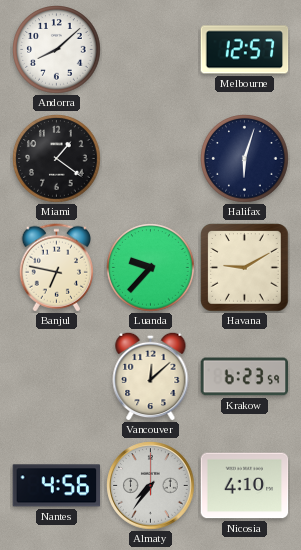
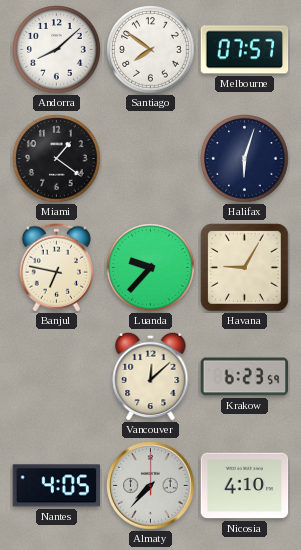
Santiago: none -> 7:51 (151, 50)
Melbourne: 12:57 -> 07:57 (245, 50)
Havana: 9:10 -> 9:05 (245, 268)
Nantes: 4:56 -> 4:05 (57, 486)
Almaty: 7:36 -> 7:37 (151, 486)
